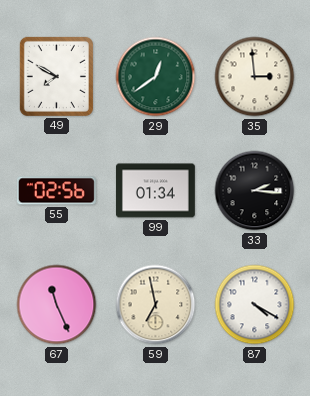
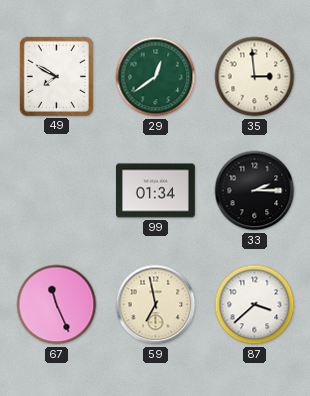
55: 02:56 -> none (56, 191)
33: 2:16 -> 2:15 (255, 191)
87: 4:20 -> 3:38 (255, 305)
